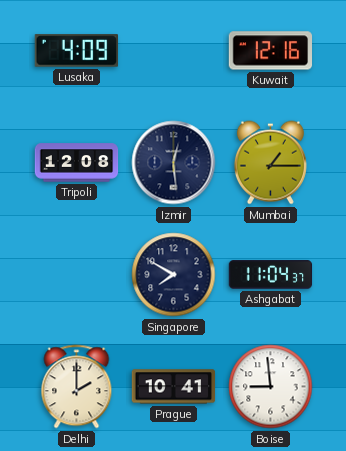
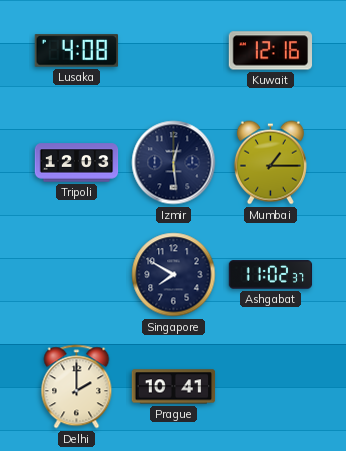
Lusaka: 4:09 -> 4:08 (76, 51)
Tripoli: 12:08 -> 12:03 (77, 163)
Ashgabat: 11:04 -> 11:02 (271, 275)
Boise: 8:59 -> none (271, 387)
